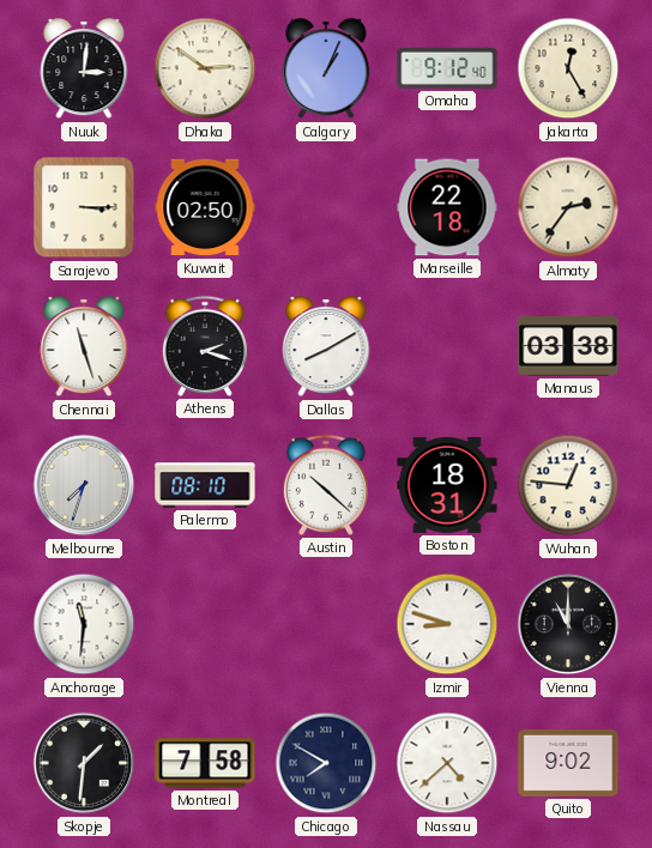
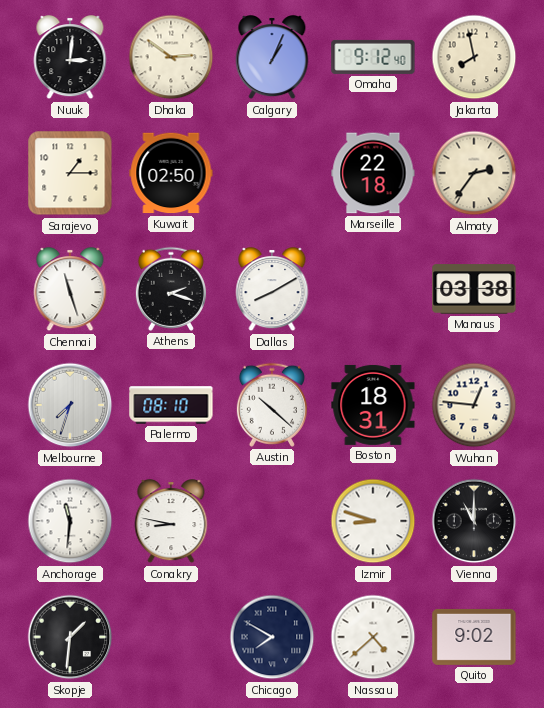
Jakarta: 12:25 -> 7:58 (474, 57)
Sarajevo: 3:15 -> 1:15 (70, 173)
Conakry: none -> 8:47 (171, 522)
Montreal: 7:58 -> none (205, 763)
